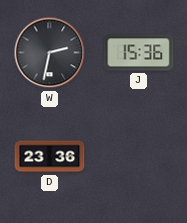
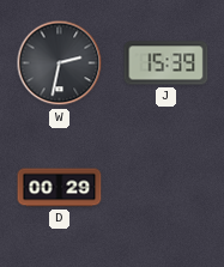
J: 15:36 -> 15:39 (167, 63)
D: 23:36 -> 00:29 (60, 188)
